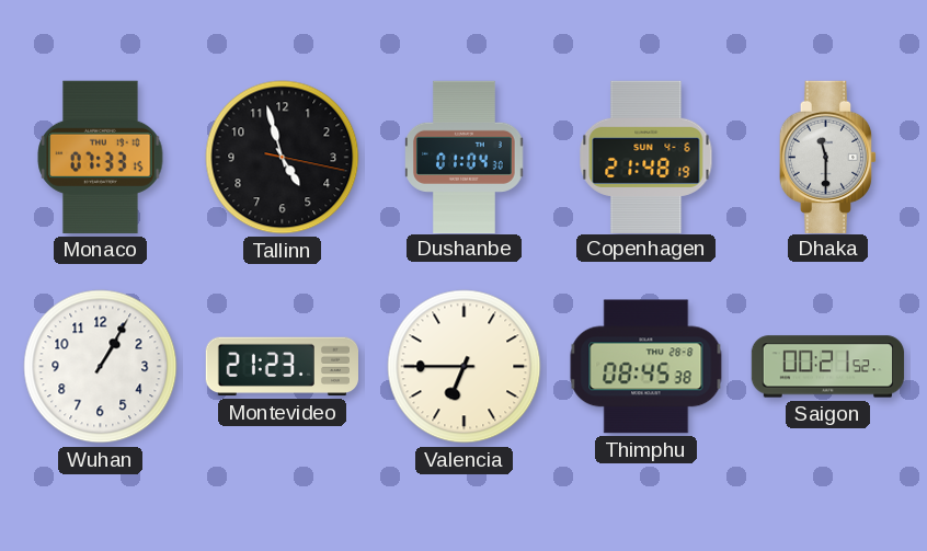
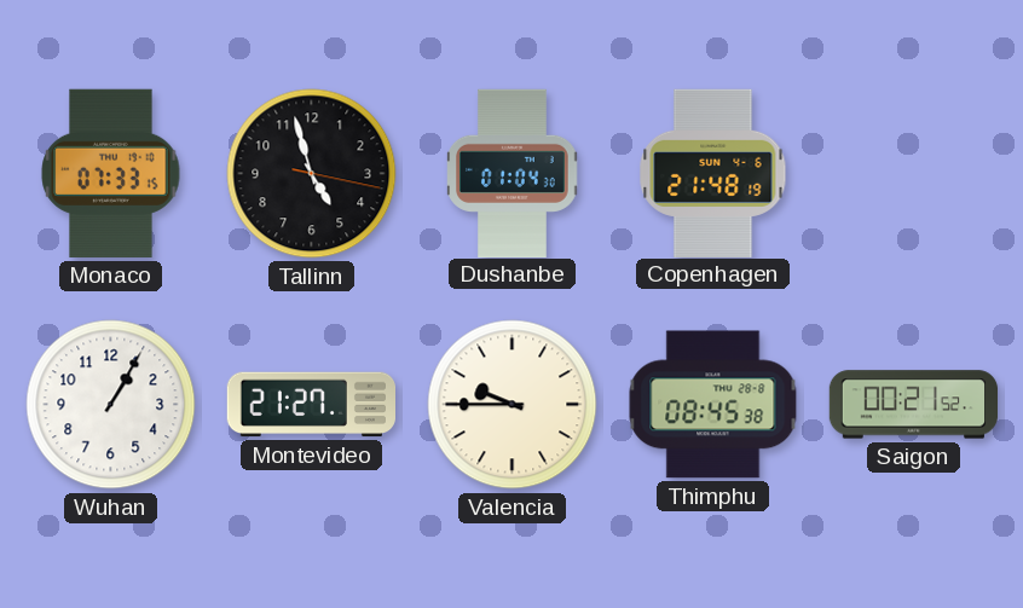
Dhaka: 11:30 -> none (828, 157)
Montevideo: 21:23 -> 21:27 (311, 405)
Valencia: 6:45 -> 9:45 (513, 405)
